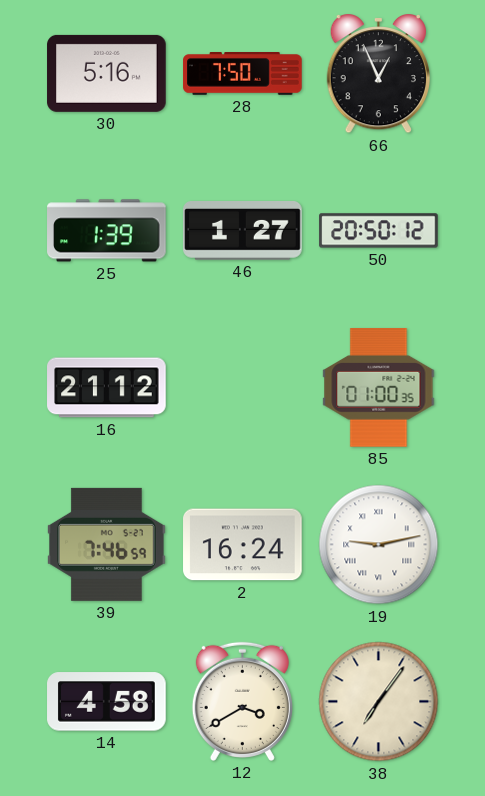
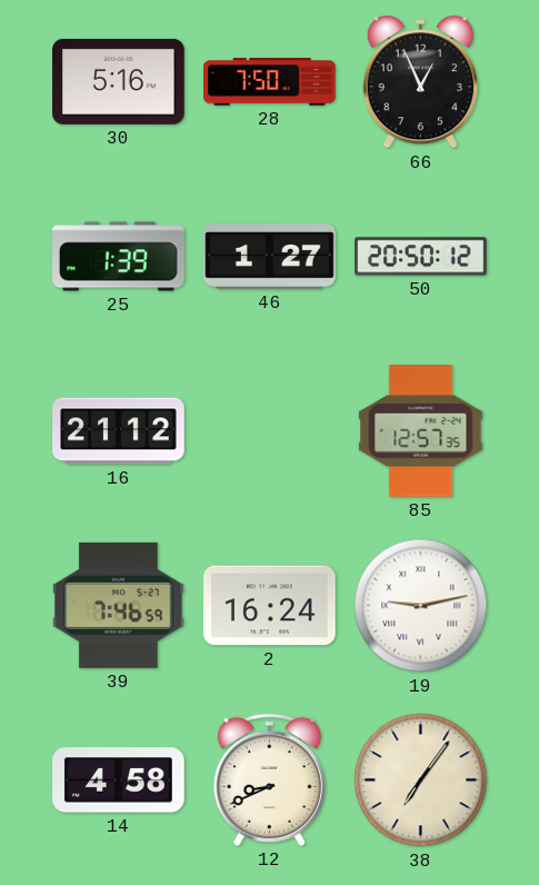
85: 01:00 -> 12:57 (421, 431)
12: 3:40 -> 8:41 (269, 779)
